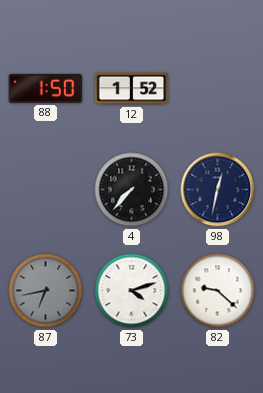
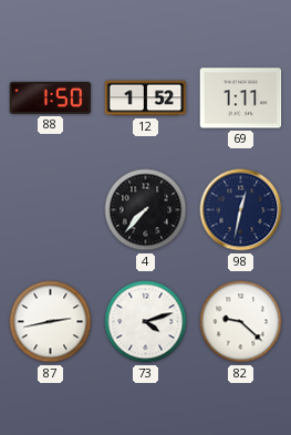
69: none -> 1:11 (241, 99)
87: 6:43 -> 2:43 (51, 322)
87 dial: grey -> white (51, 322)
